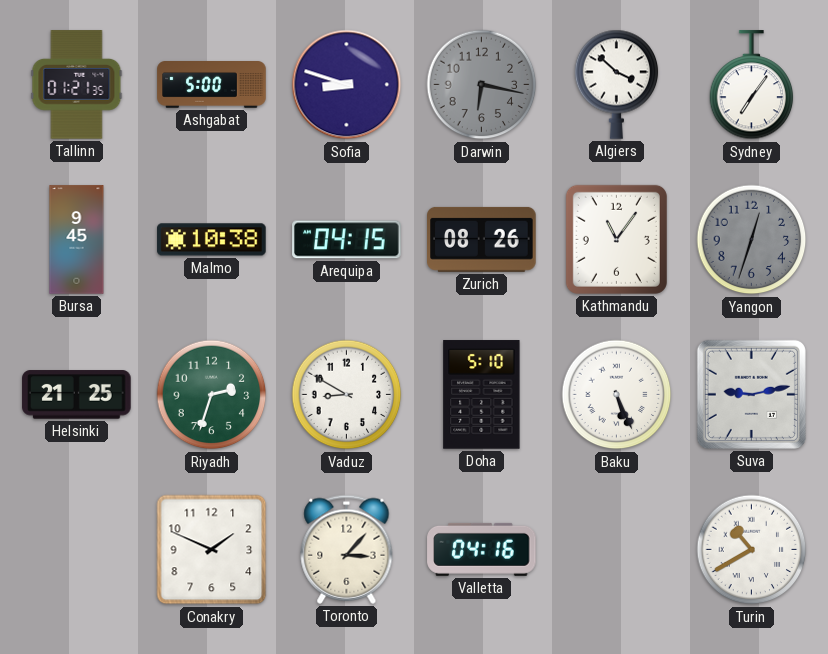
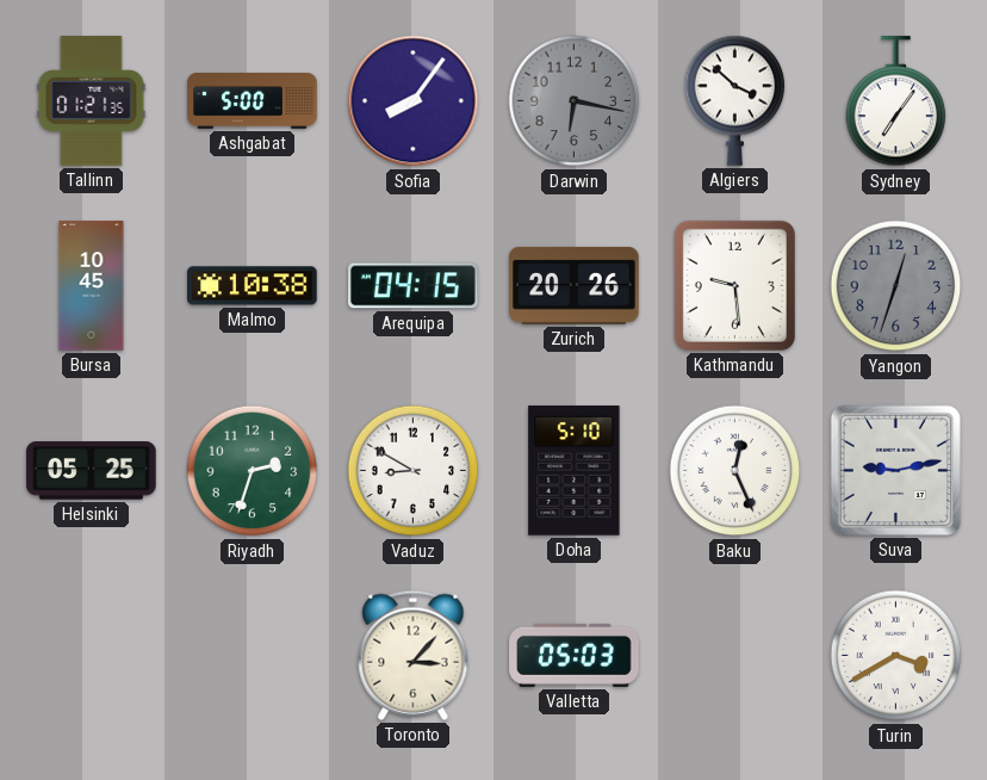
Sofia: 8:48 -> 8:06 (414, 101)
Bursa: 9:45 -> 10:45 (92, 286)
Zurich: 08:26 -> 20:26 (575, 285)
Kathmandu: 11:06 -> 9:29 (734, 285)
Helsinki: 21:25 -> 05:25 (92, 471)
Baku: 5:26 -> 12:26 (735, 471)
Conakry: 1:49 -> none (212, 550)
Valletta: 04:16 -> 05:03 (575, 655)
Turin: 10:40 -> 3:40 (896, 656)
